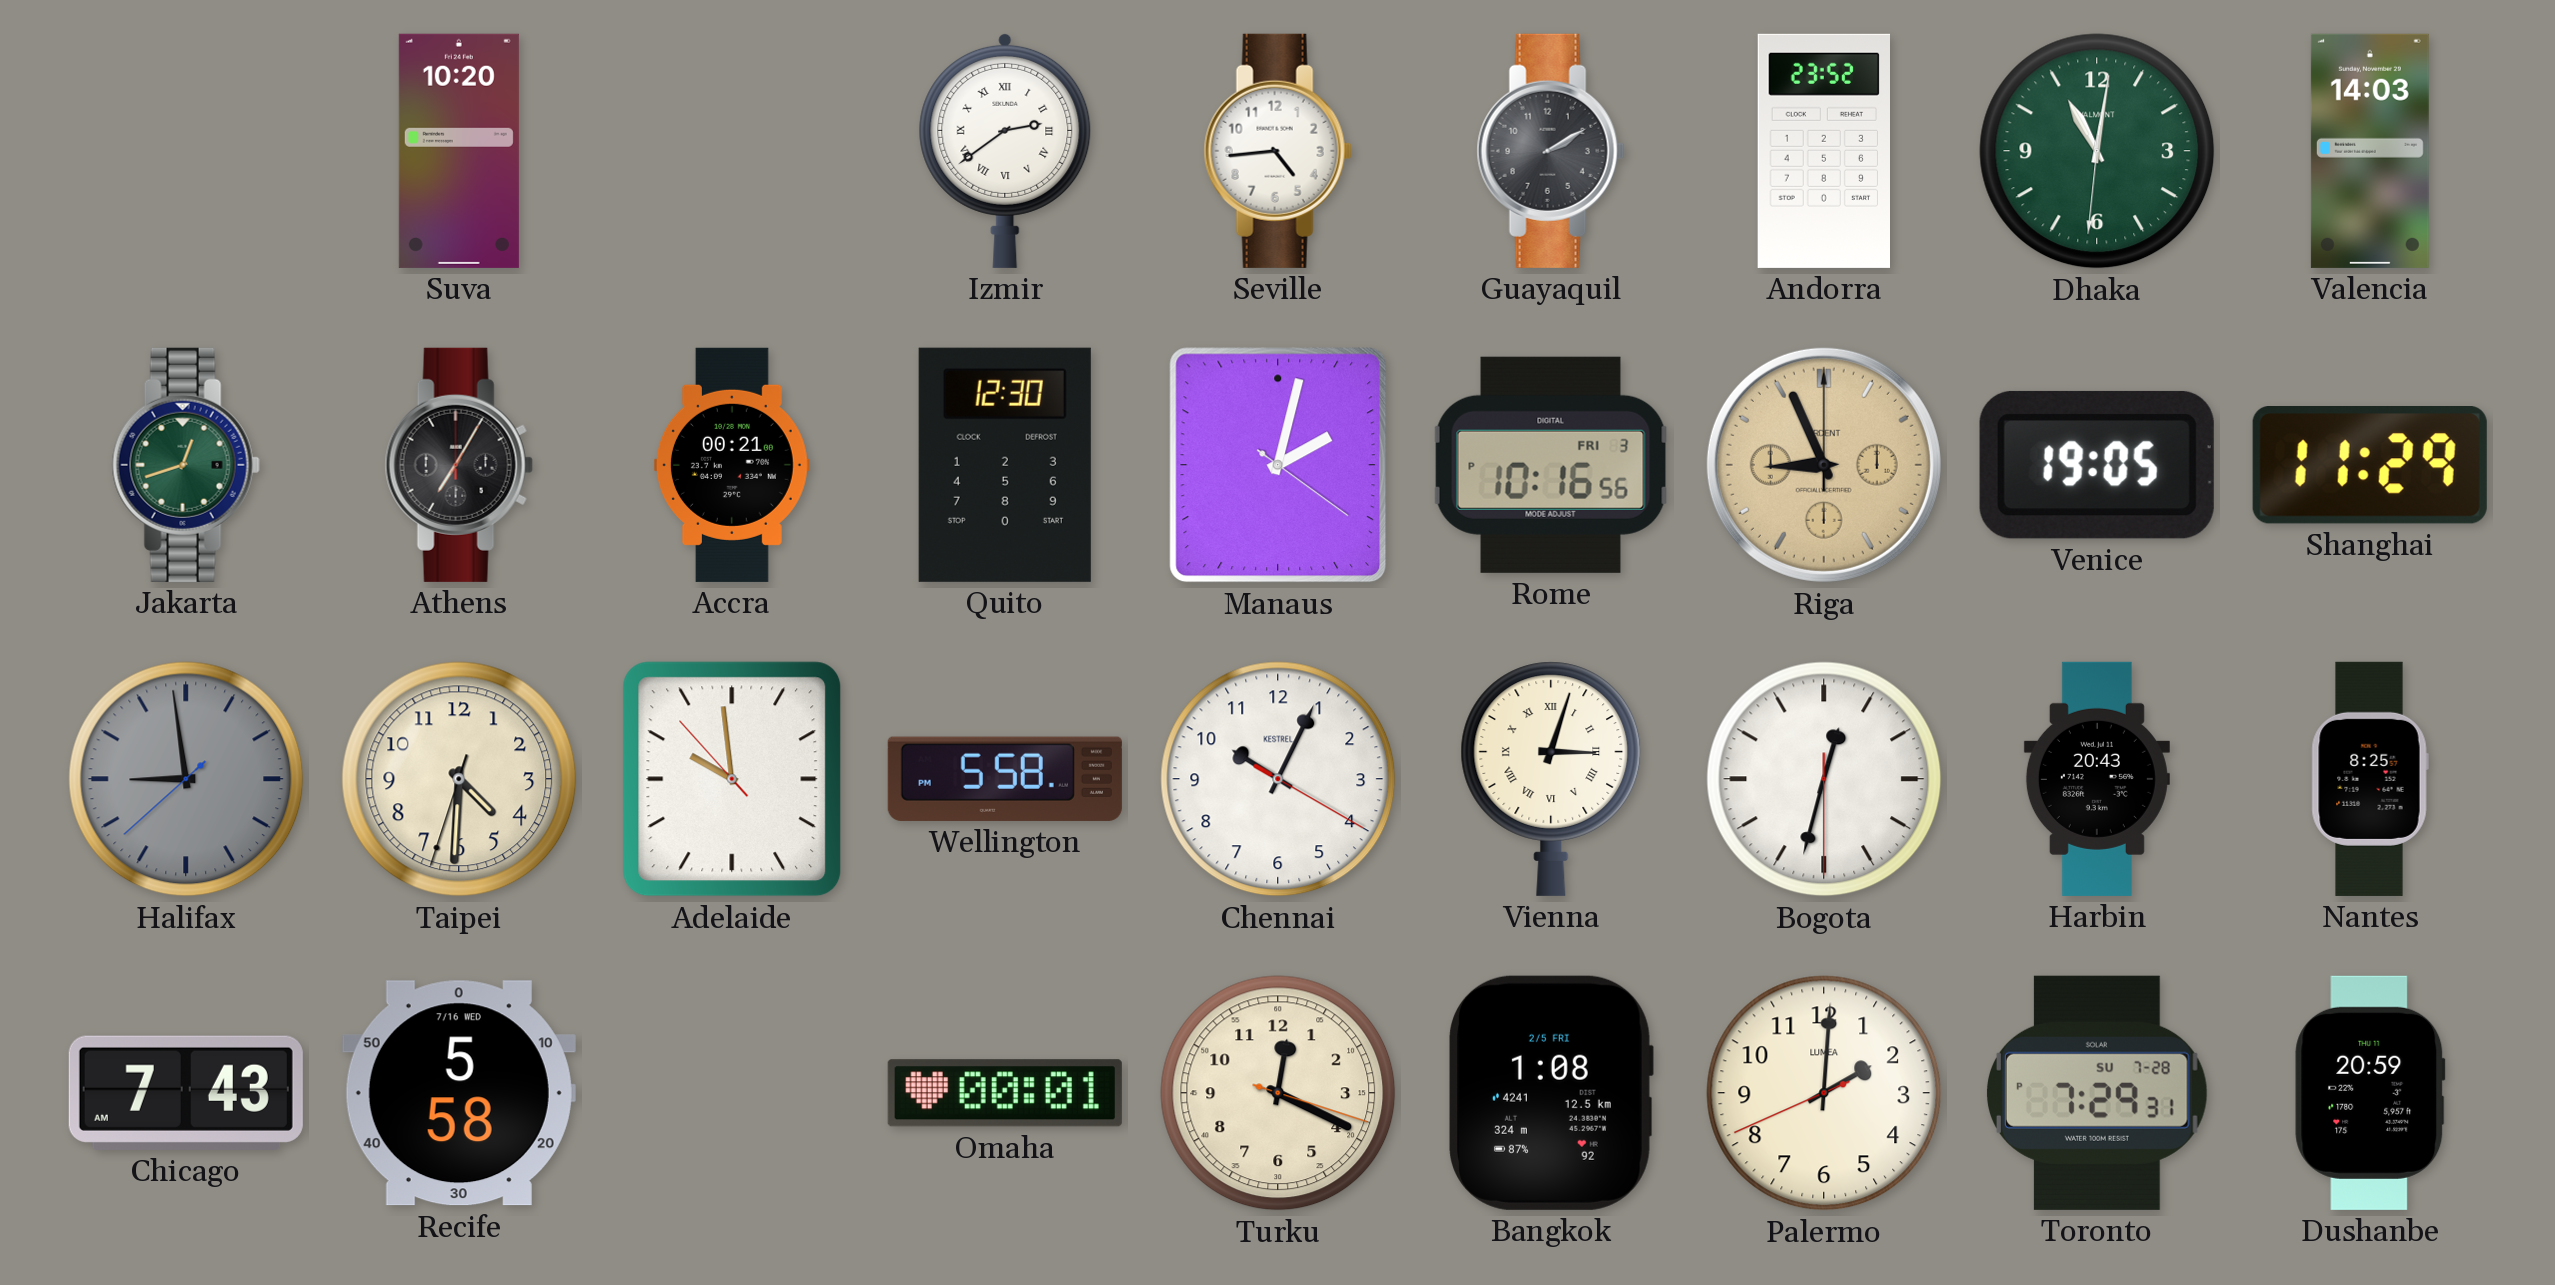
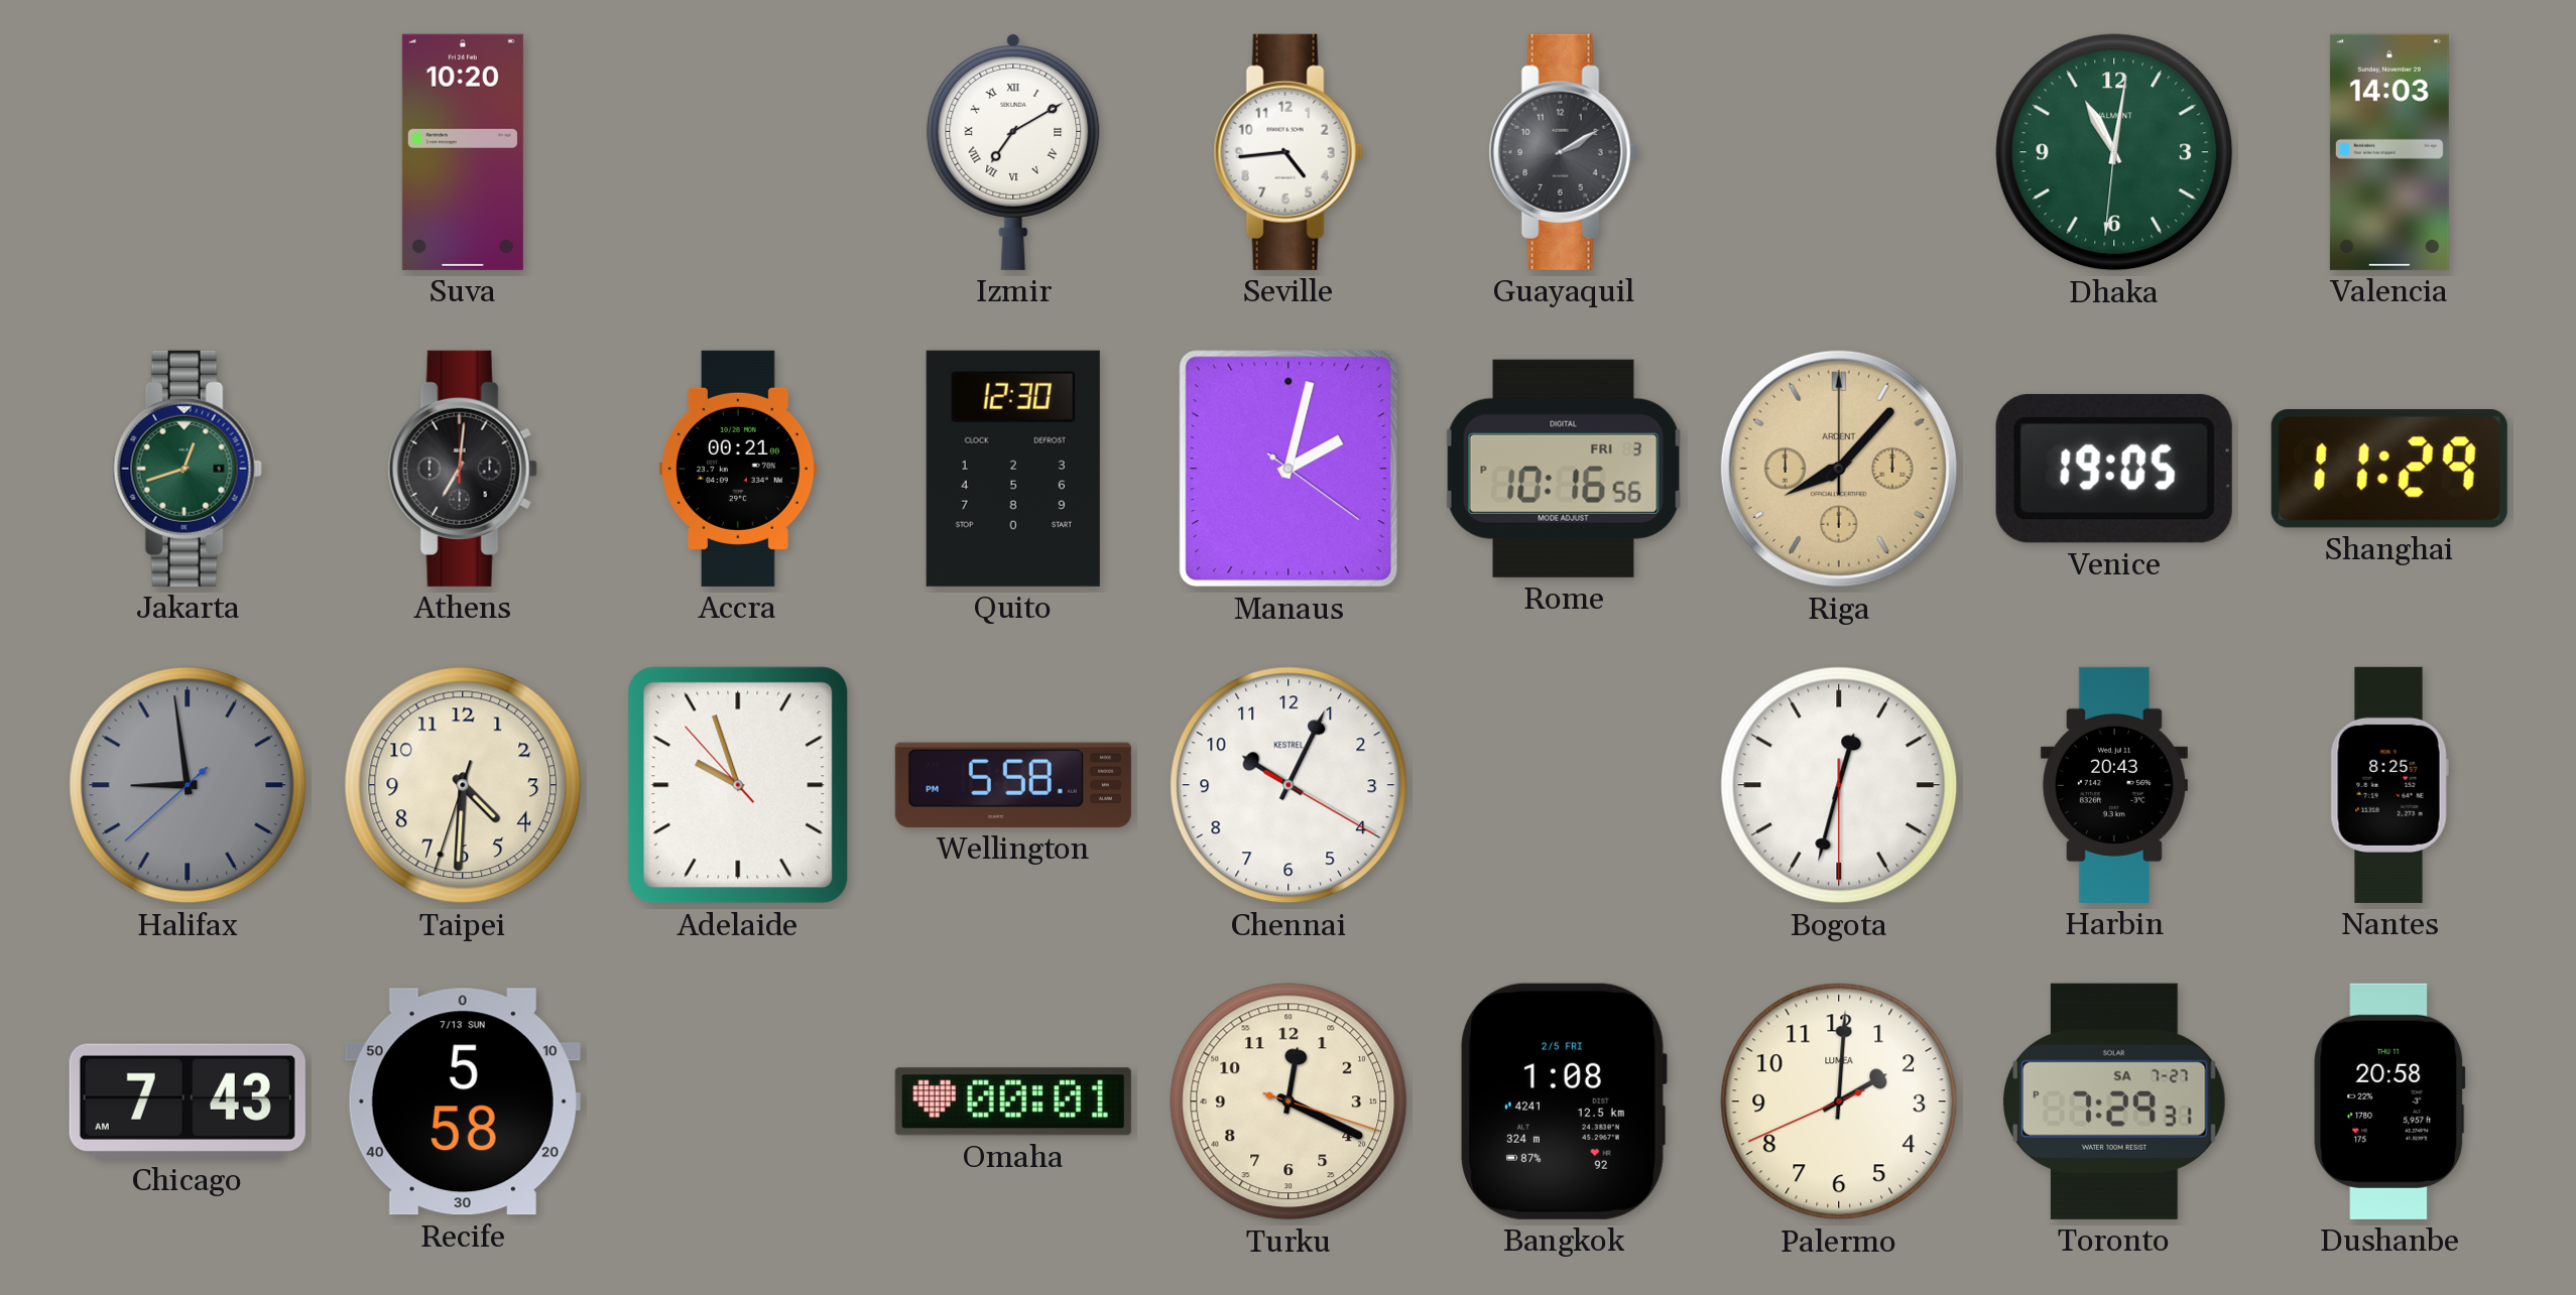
Izmir: 2:39 -> 7:10 (1013, 151)
Andorra: 23:52 -> none (1823, 151)
Athens: 7:05 -> 7:01 (463, 469)
Riga: 8:56 -> 8:07 (1839, 469)
Adelaide: 9:58 -> 9:56 (738, 785)
Vienna: 3:03 -> none (1551, 779)
Recife date: 7/16 WED -> 7/13 SUN (463, 1102)
Toronto date: SU 7-28 -> SA 7-27 (2114, 1102)
Dushanbe: 20:59 -> 20:58 (2389, 1102)
